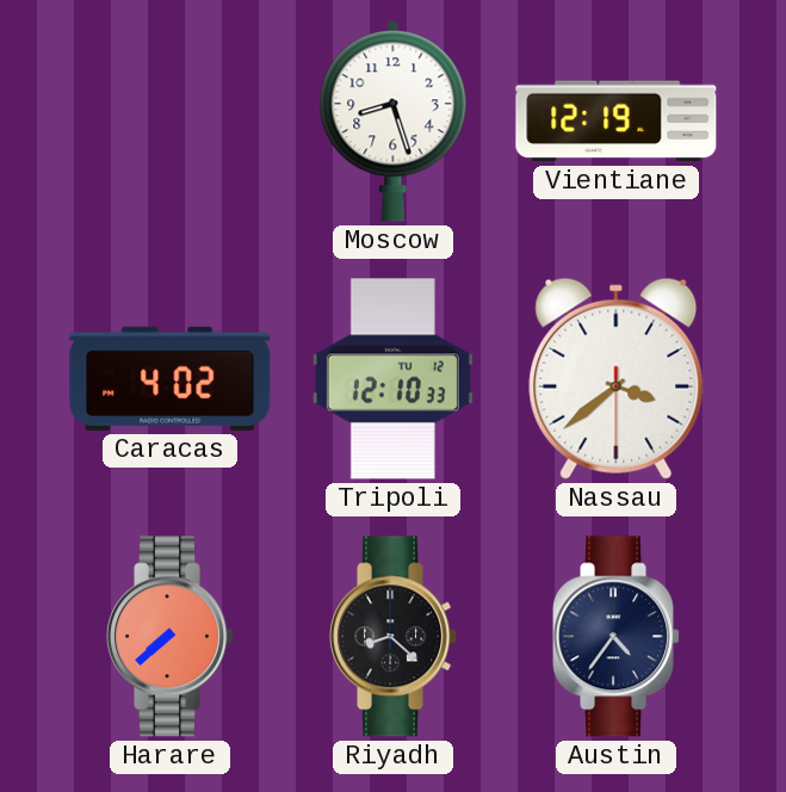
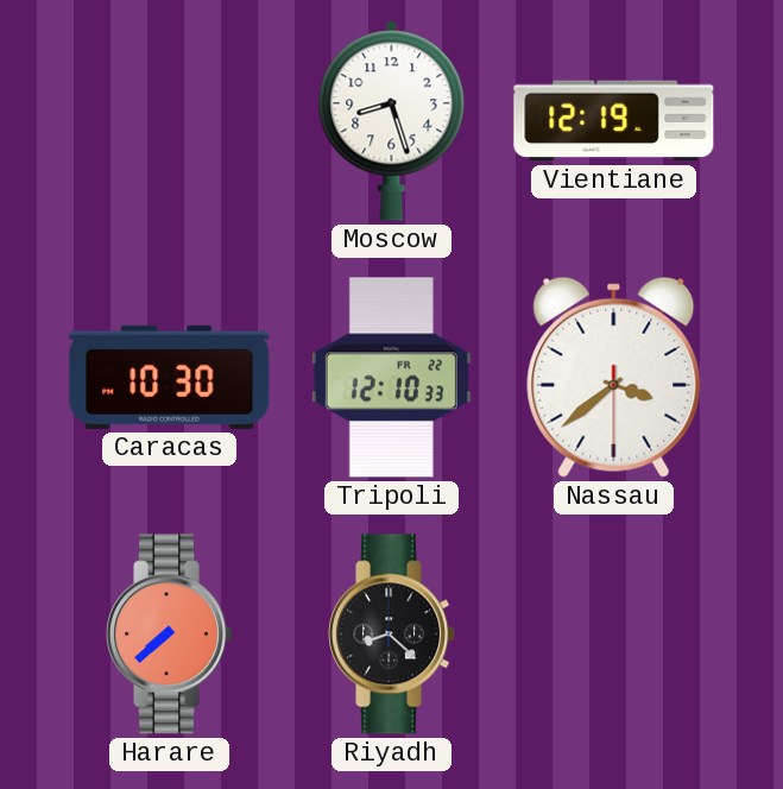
Caracas: 4:02 -> 10:30 (170, 377)
Tripoli date: TU 12 -> FR 22 (391, 378)
Austin: 4:36 -> none (617, 637)
